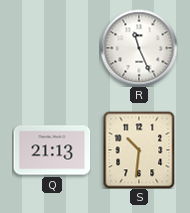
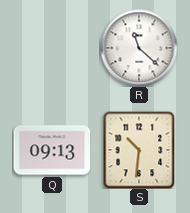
R: 11:26 -> 11:22 (139, 48)
Q: 21:13 -> 09:13 (52, 150)
